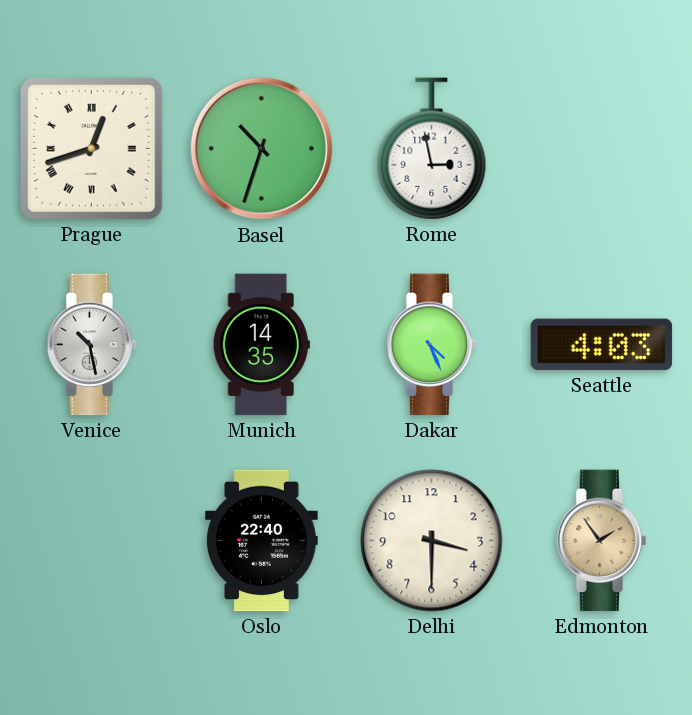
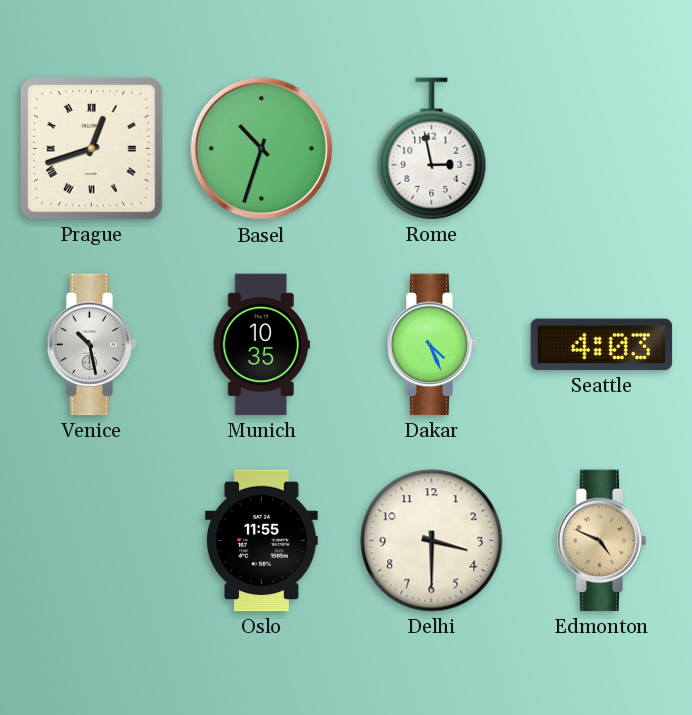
Munich: 14:35 -> 10:35 (261, 345)
Oslo: 22:40 -> 11:55 (262, 541)
Edmonton: 1:54 -> 4:49 (602, 541)
